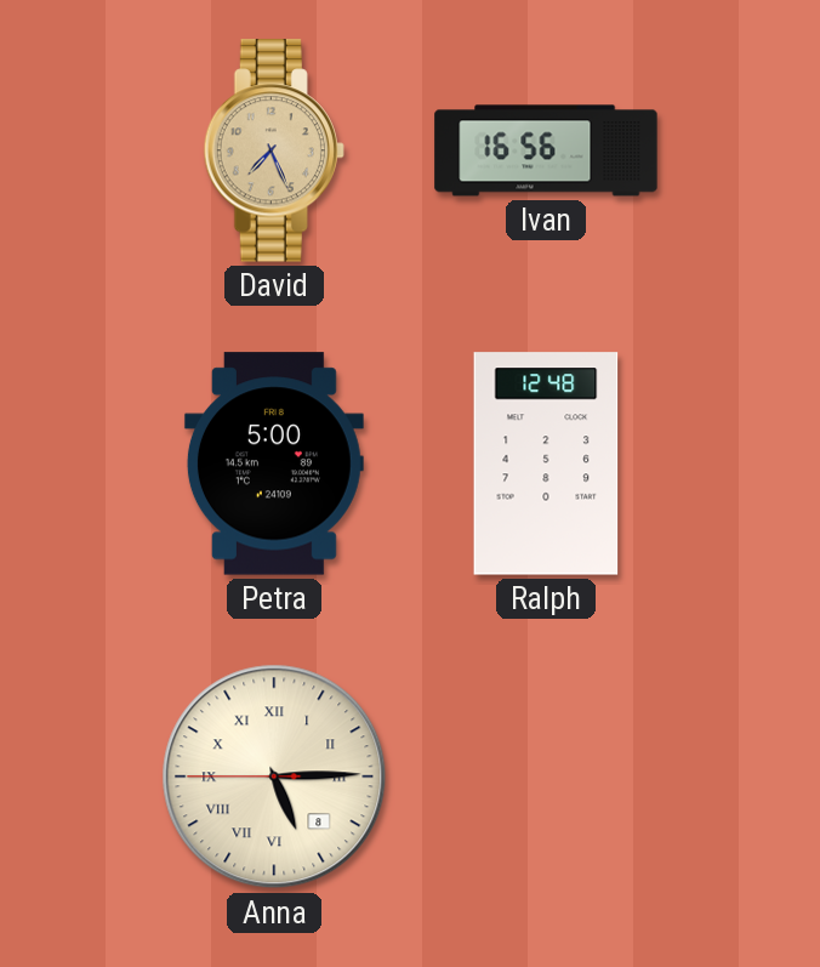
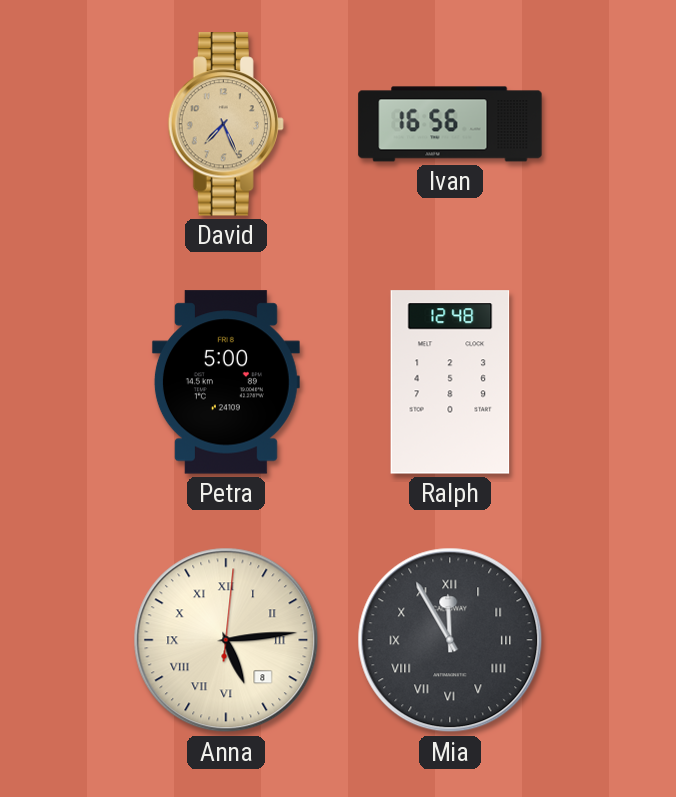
Anna: 5:14:45 -> 5:14:01 (226, 640)
Mia: none -> 11:55 (450, 640)
